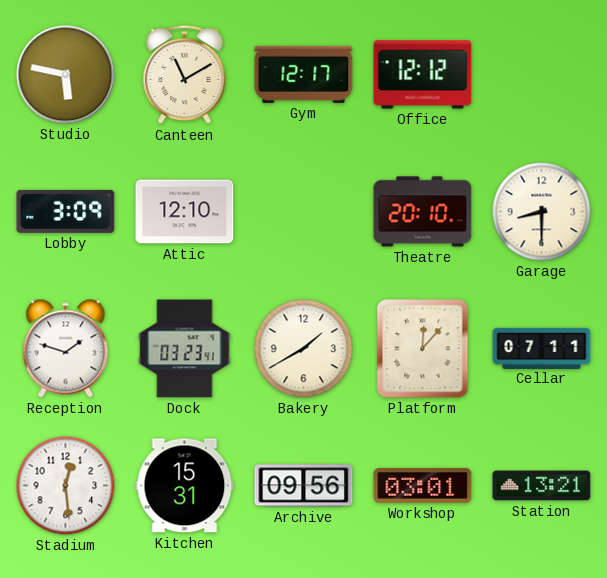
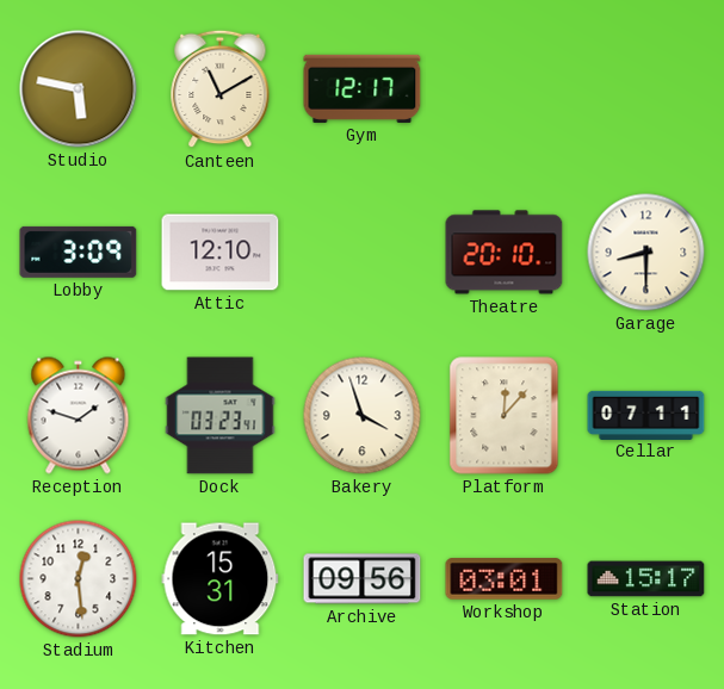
Office: 12:12 -> none (423, 75)
Bakery: 1:40 -> 3:57 (363, 416)
Station: 13:21 -> 15:17 (646, 579)
